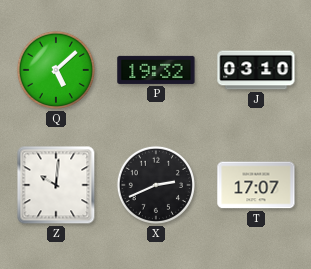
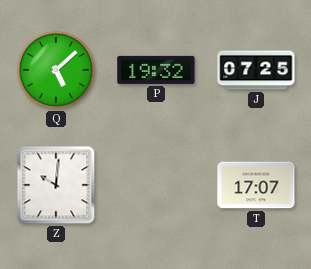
J: 03:10 -> 07:25 (256, 70)
X: 2:41 -> none (156, 185)
